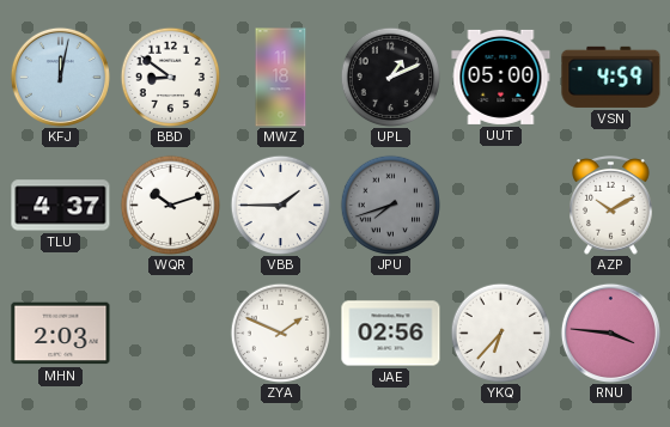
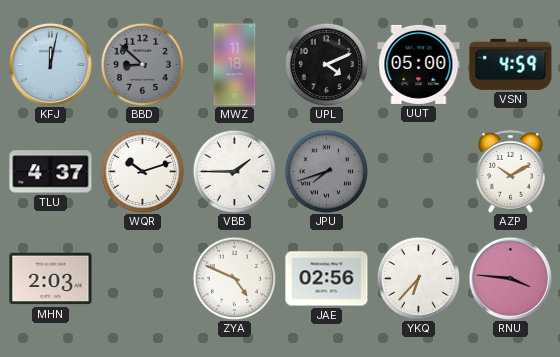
BBD: 8:51 -> 8:52 (142, 64)
BBD dial: white -> grey (142, 64)
UPL: 1:11 -> 4:11 (326, 64)
ZYA: 1:49 -> 4:49 (234, 278)
